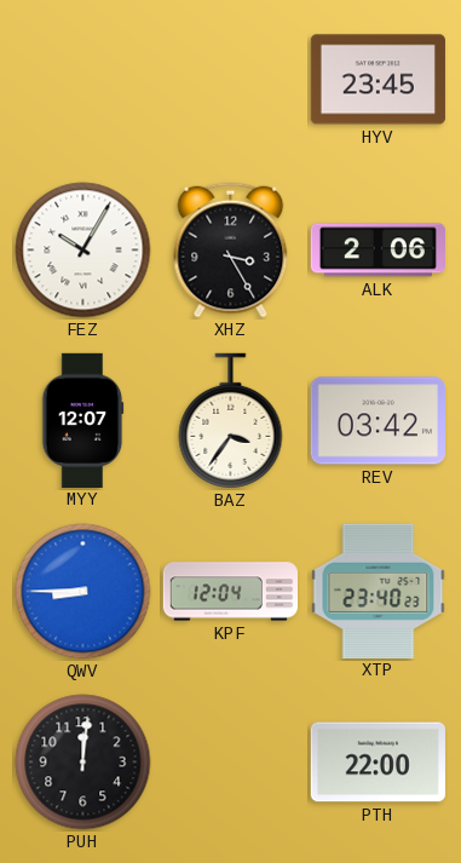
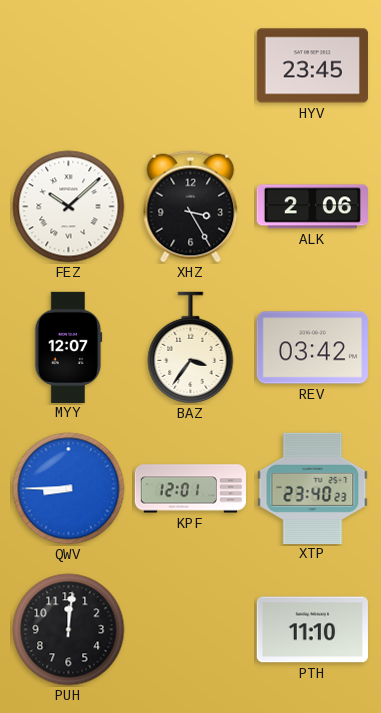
FEZ: 10:05 -> 10:08 (69, 207)
KPF: 12:04 -> 12:01 (190, 489)
PTH: 22:00 -> 11:10 (312, 630)
